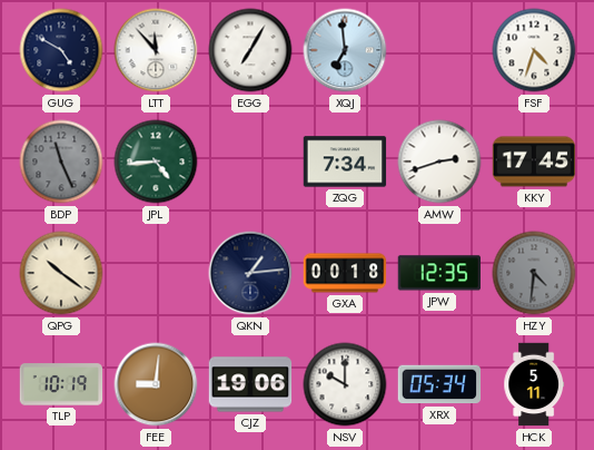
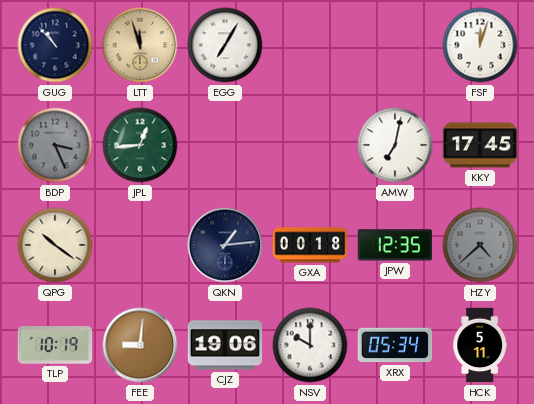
GUG: 4:50 -> 10:53 (55, 45)
LTT: 11:53 -> 11:57 (140, 45)
LTT dial: white -> champagne (140, 45)
XQJ: 6:59 -> none (345, 50)
FSF: 4:33 -> 12:03 (480, 45)
BDP: 11:26 -> 3:26 (55, 145)
JPL: 4:44 -> 12:44 (140, 145)
ZQG: 7:34 -> none (345, 162)
AMW: 2:42 -> 7:02 (395, 145)
HZY: 4:31 -> 4:38 (480, 245)
